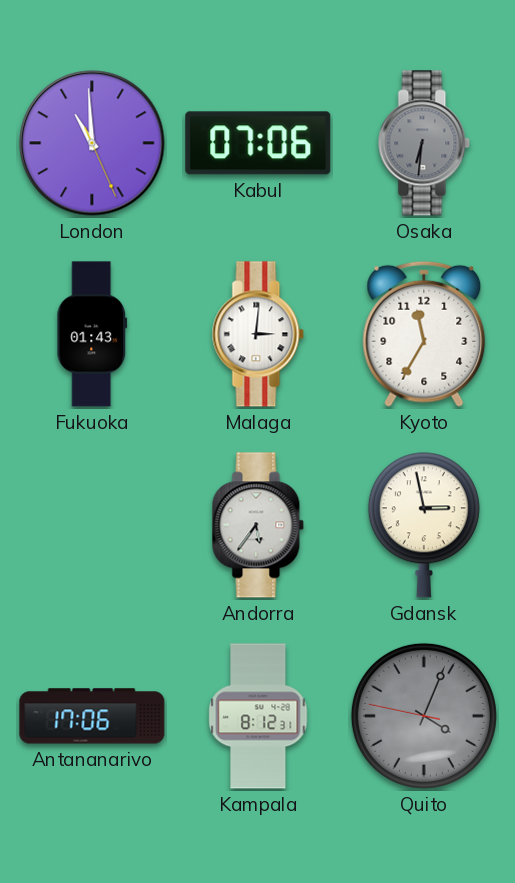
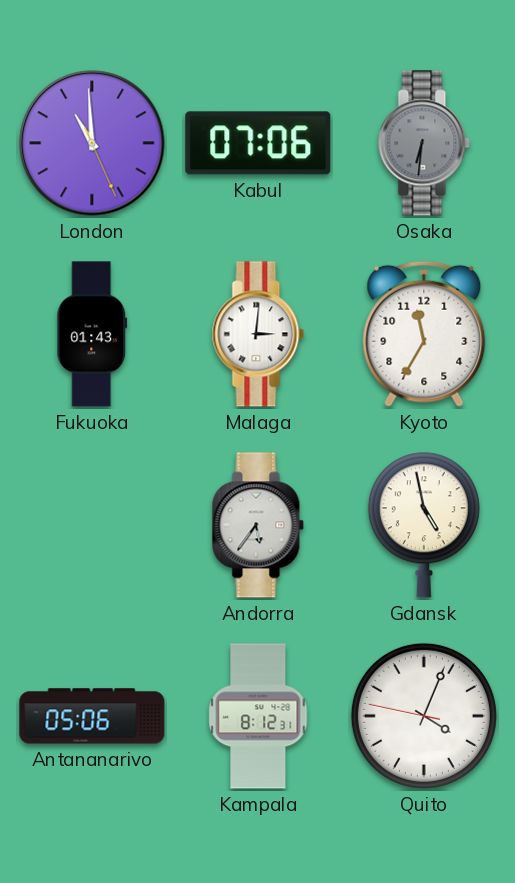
Gdansk: 2:58 -> 4:58 (424, 525)
Antananarivo: 17:06 -> 05:06 (92, 716)
Quito dial: grey -> white (424, 716)
